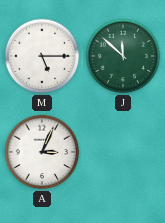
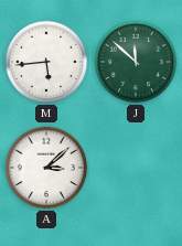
M: 5:15 -> 5:44 (46, 62)
A: 3:04 -> 3:08 (46, 168)
